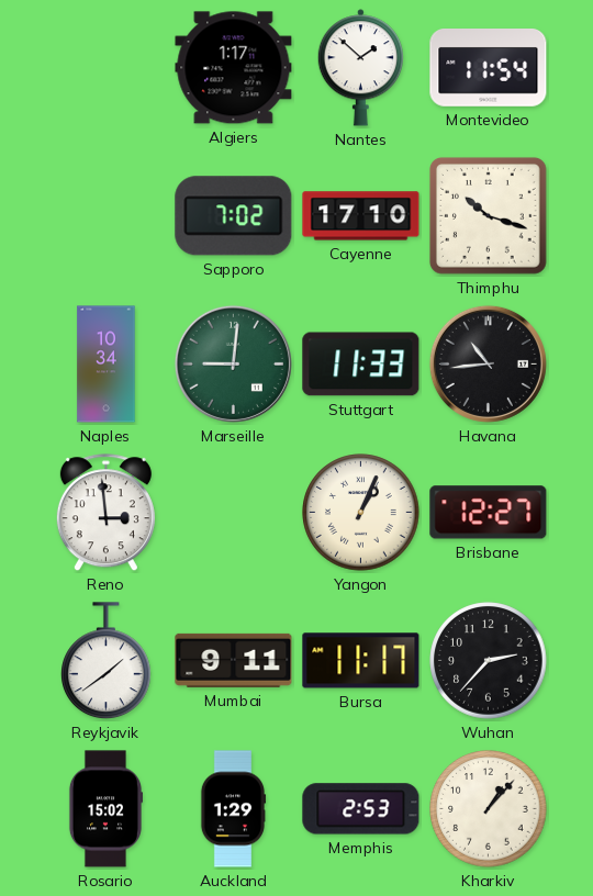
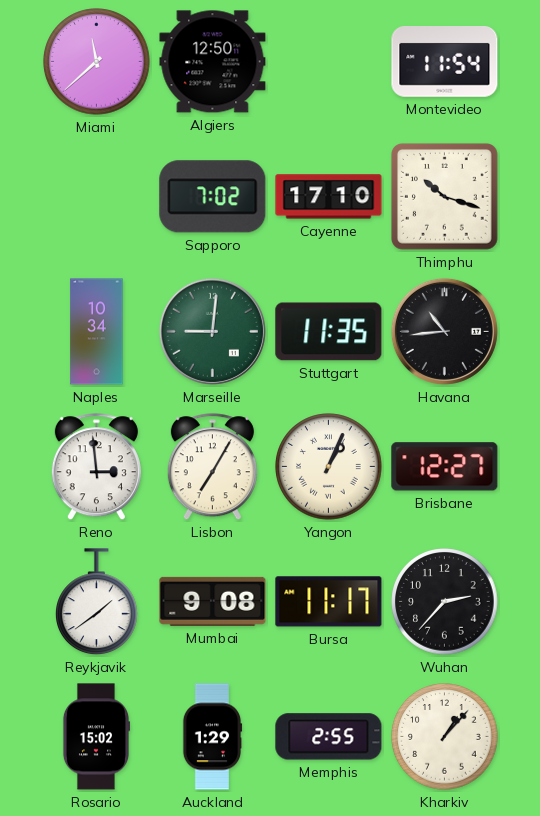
Miami: none -> 11:38 (97, 62)
Algiers: 1:17 -> 12:50 (213, 62)
Nantes: 1:52 -> none (361, 68)
Stuttgart: 11:33 -> 11:35 (329, 332)
Lisbon: none -> 7:05 (212, 467)
Mumbai: 9:11 -> 9:08 (213, 601)
Memphis: 2:53 -> 2:55 (329, 737)
